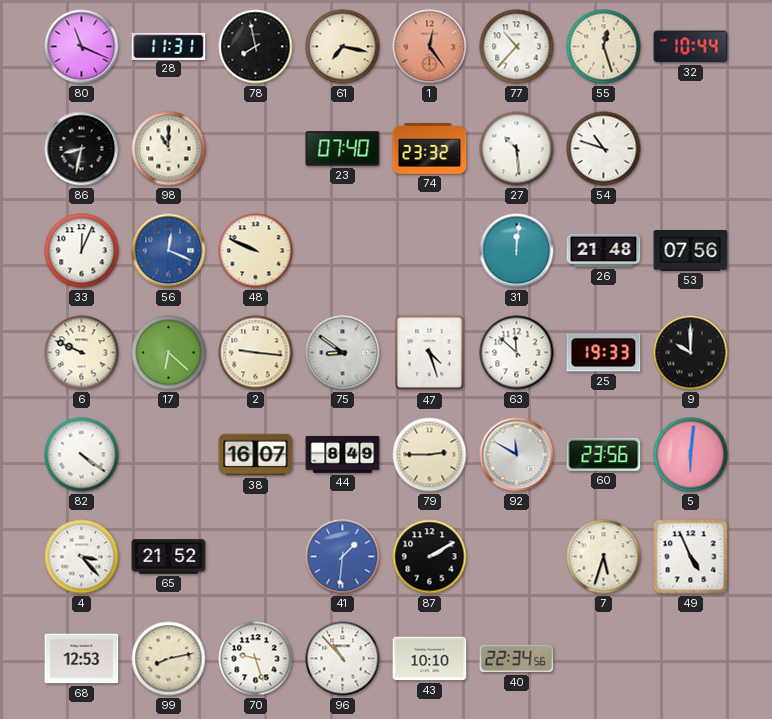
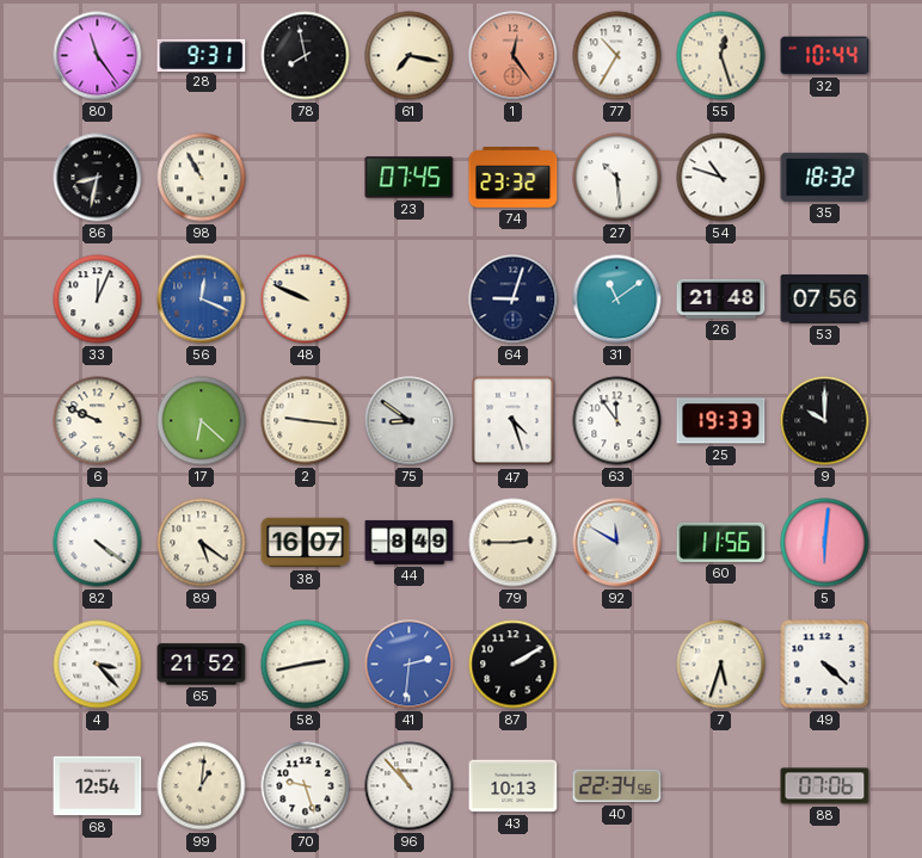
80: 11:19 -> 11:24 (98, 56)
28: 11:31 -> 9:31 (202, 55)
77: 10:37 -> 10:35 (617, 56)
98: 11:00 -> 10:55 (202, 178)
23: 07:40 -> 07:45 (410, 178)
35: none -> 18:32 (825, 177)
64: none -> 9:03 (514, 300)
31: 12:01 -> 11:09 (617, 300)
63: 11:52 -> 11:54 (617, 421)
89: none -> 5:21 (202, 543)
60: 23:56 -> 11:56 (721, 542)
58: none -> 2:43 (306, 665)
41: 1:31 -> 2:31 (410, 665)
49: 4:56 -> 4:22 (825, 665)
68: 12:53 -> 12:54 (98, 786)
99: 8:13 -> 1:01 (202, 786)
43: 10:10 -> 10:13 (514, 786)
88: none -> 07:06 (825, 786)
